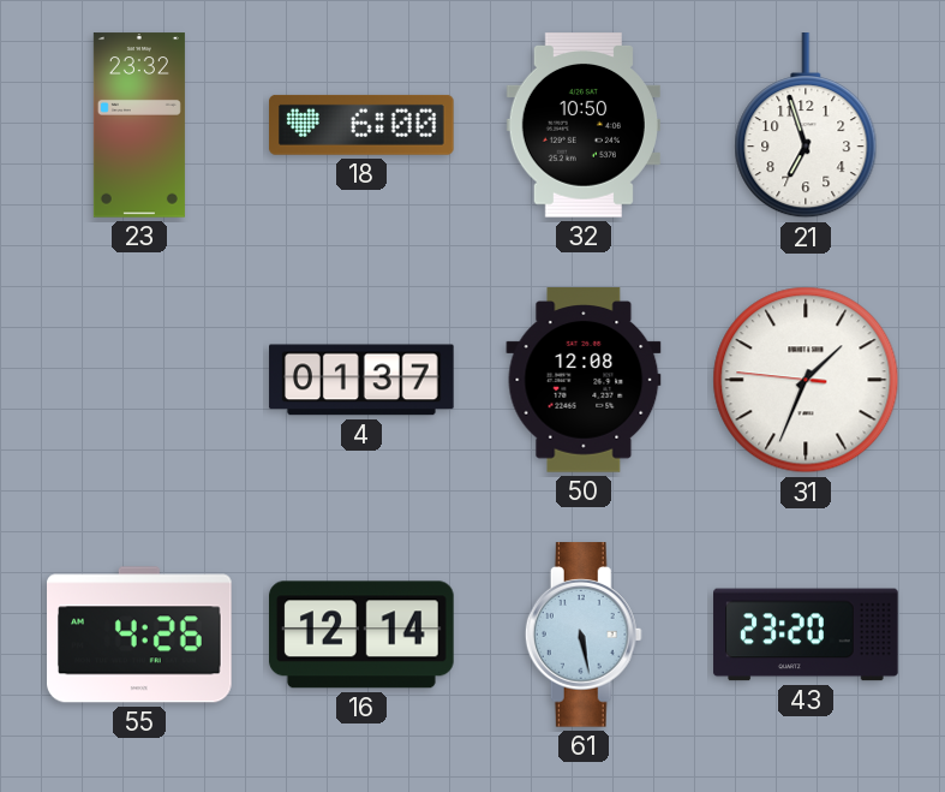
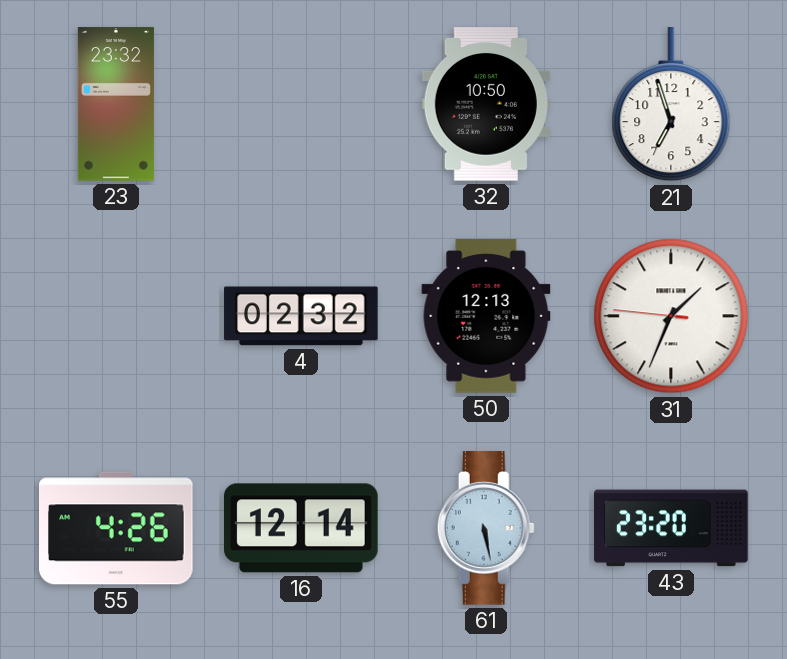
18: 6:00 -> none (363, 125)
4: 01:37 -> 02:32 (301, 316)
50: 12:08 -> 12:13 (486, 316)
